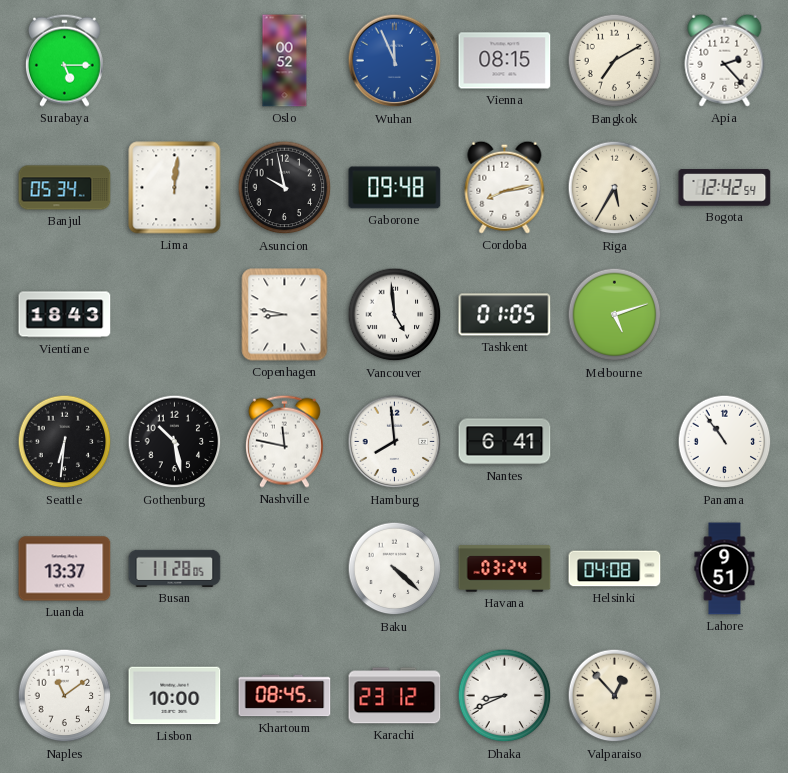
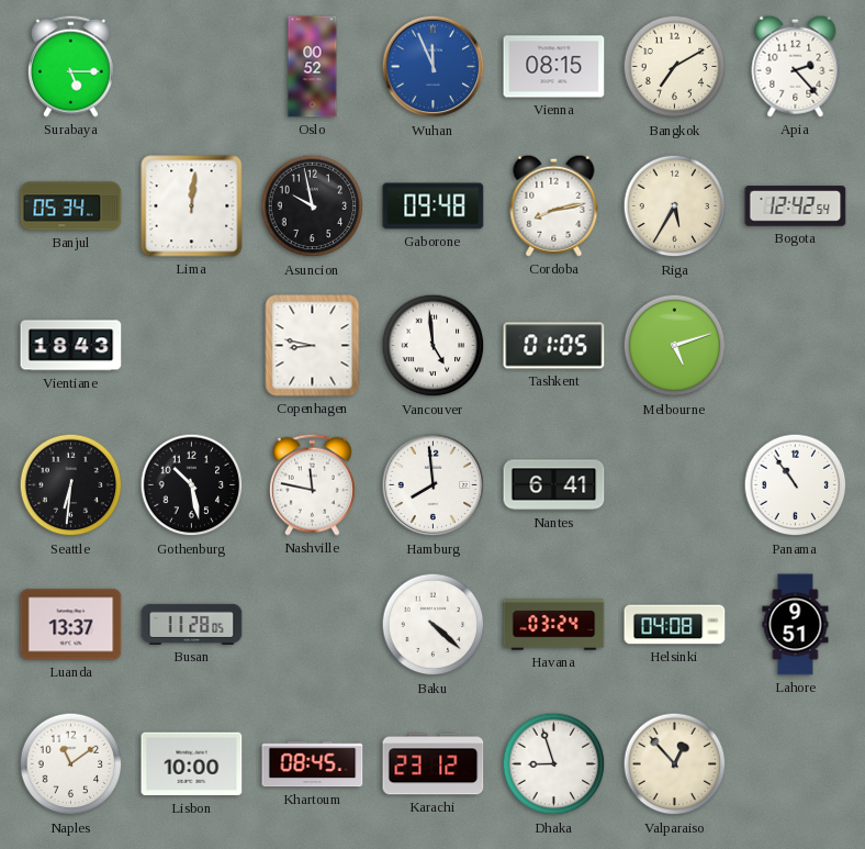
Dhaka: 8:41 -> 8:57 (554, 764)
